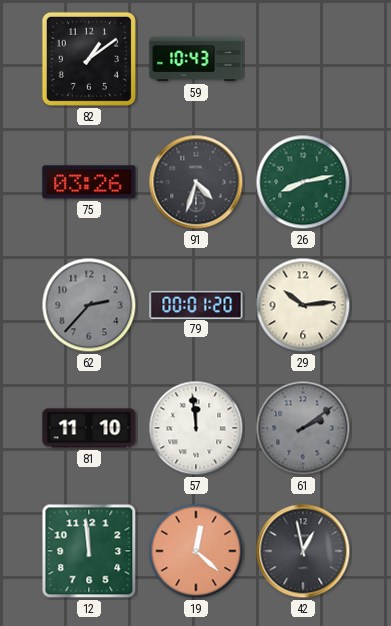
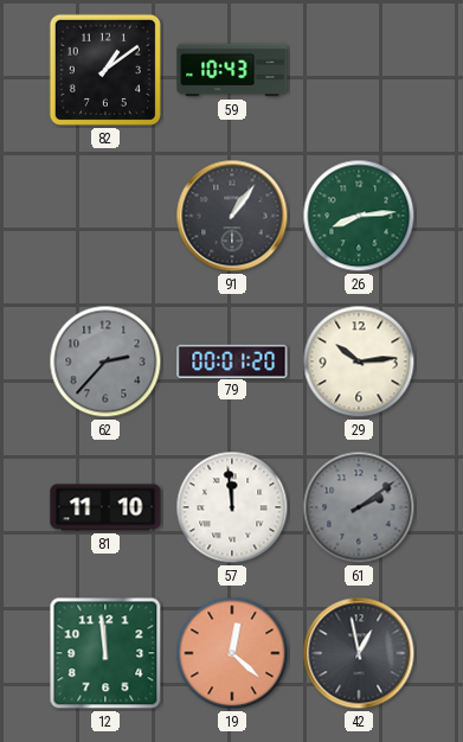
75: 03:26 -> none (89, 182)
91: 4:33 -> 1:06 (232, 216)
26: 8:13 -> 8:14 (359, 216)
